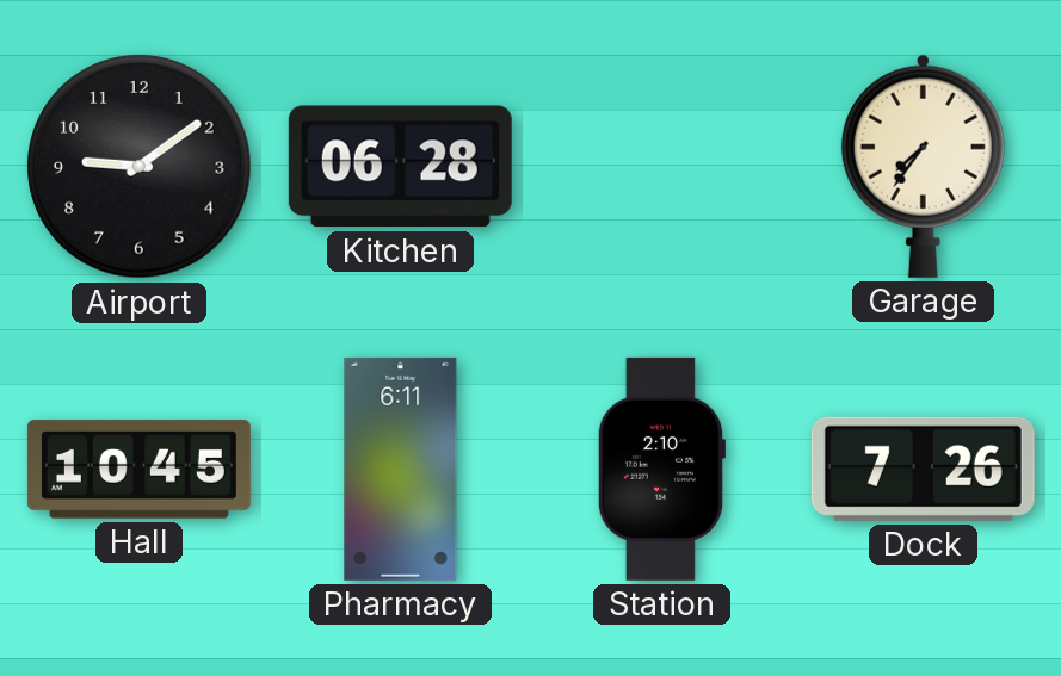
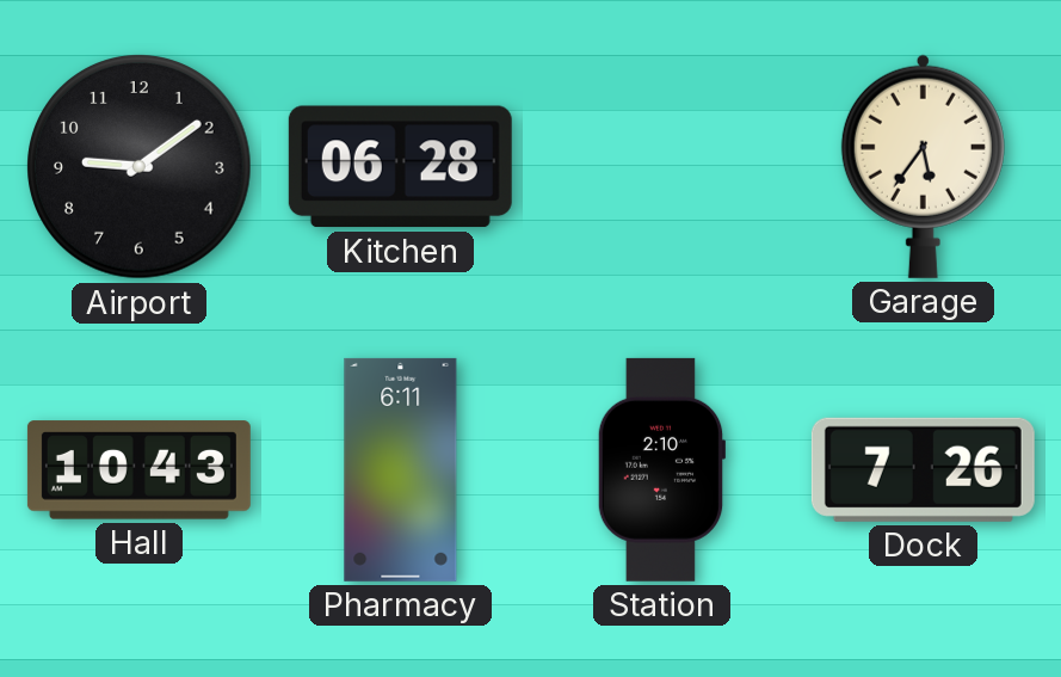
Garage: 7:36 -> 5:36 (923, 166)
Hall: 10:45 -> 10:43 (138, 470)
